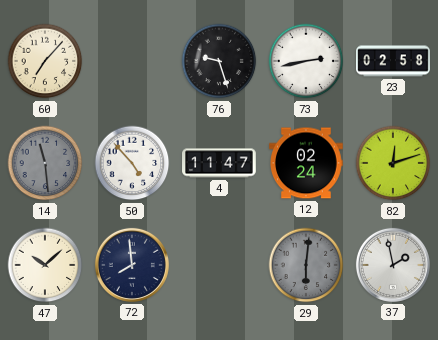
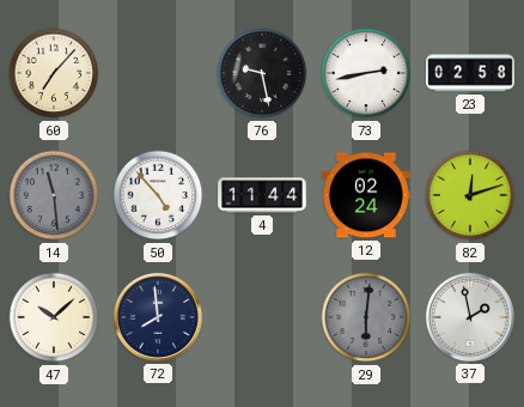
76: 9:27 -> 9:28 (262, 73)
4: 11:47 -> 11:44 (262, 195)
